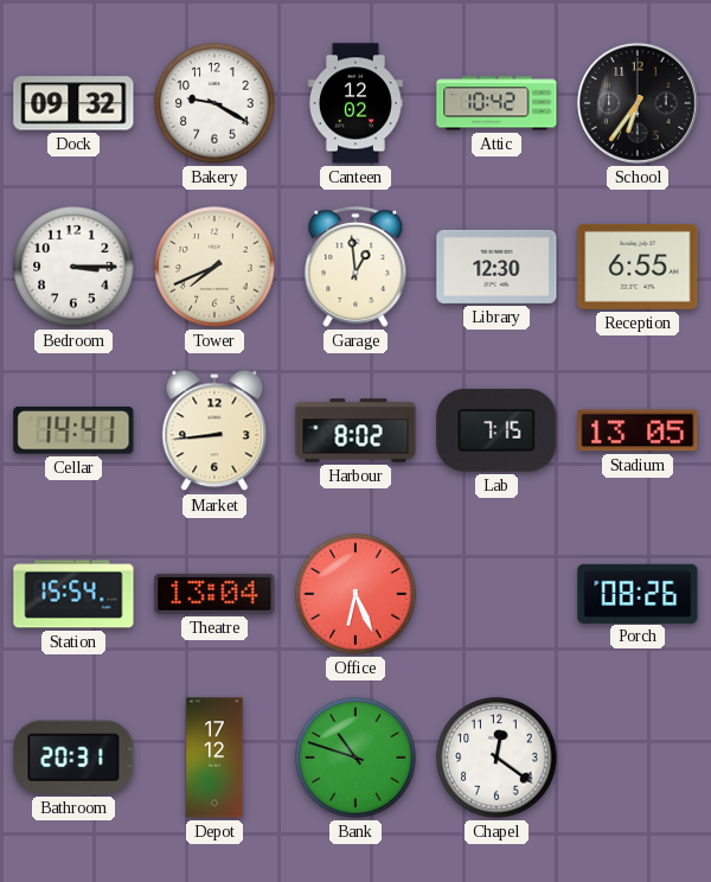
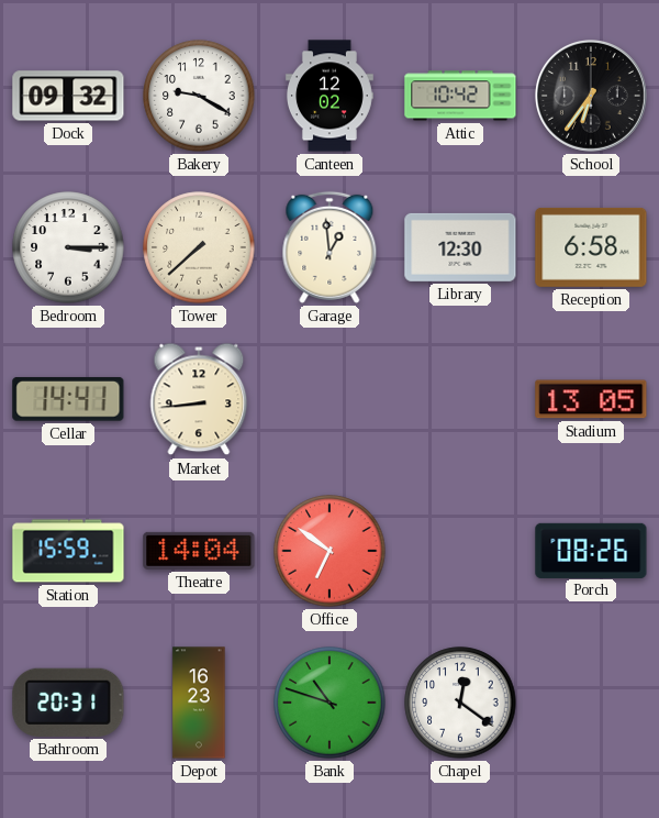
Tower: 7:41 -> 7:38 (199, 247)
Reception: 6:55 -> 6:58 (591, 247)
Harbour: 8:02 -> none (355, 430)
Lab: 7:15 -> none (497, 430)
Station: 15:54 -> 15:59 (68, 551)
Theatre: 13:04 -> 14:04 (199, 551)
Office: 6:26 -> 6:51 (329, 551)
Depot: 17:12 -> 16:23 (199, 703)
